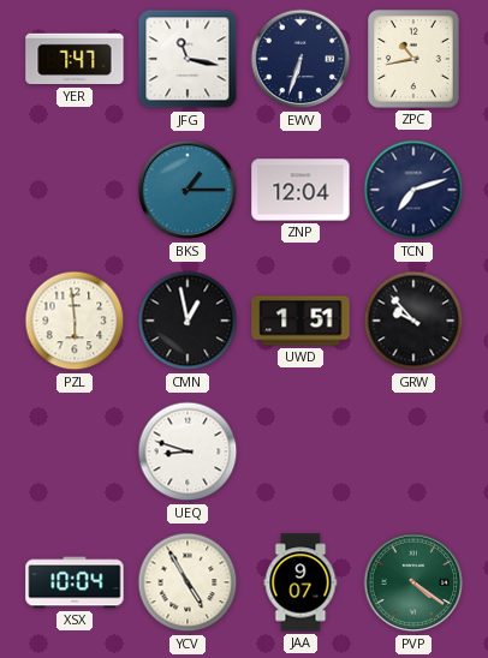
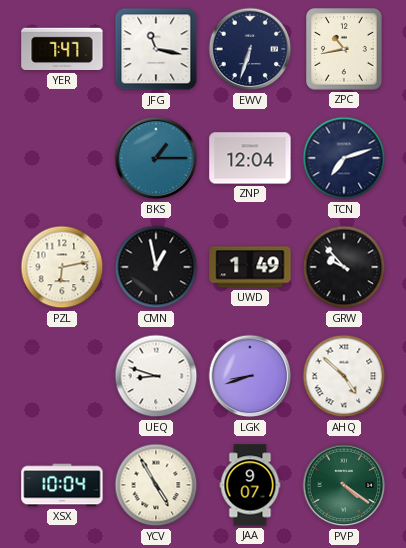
PZL: 5:59 -> 6:13 (62, 267)
UWD: 1:51 -> 1:49 (250, 267)
LGK: none -> 8:42 (250, 376)
AHQ: none -> 4:52 (344, 376)
